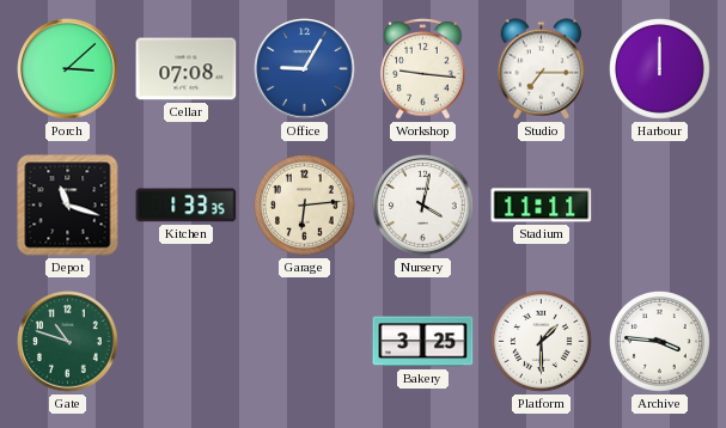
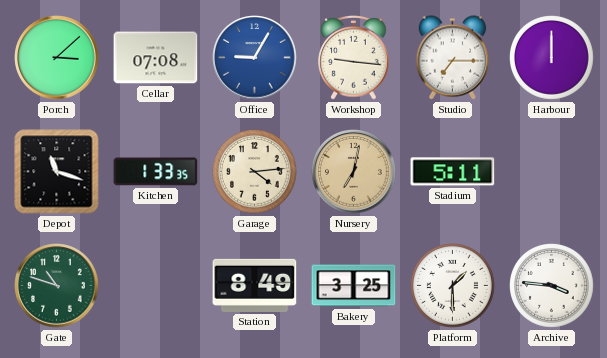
Garage: 6:14 -> 4:14 (255, 172)
Nursery: 4:02 -> 7:02 (354, 172)
Nursery dial: white -> champagne (354, 172)
Stadium: 11:11 -> 5:11 (453, 172)
Station: none -> 8:49 (255, 285)
